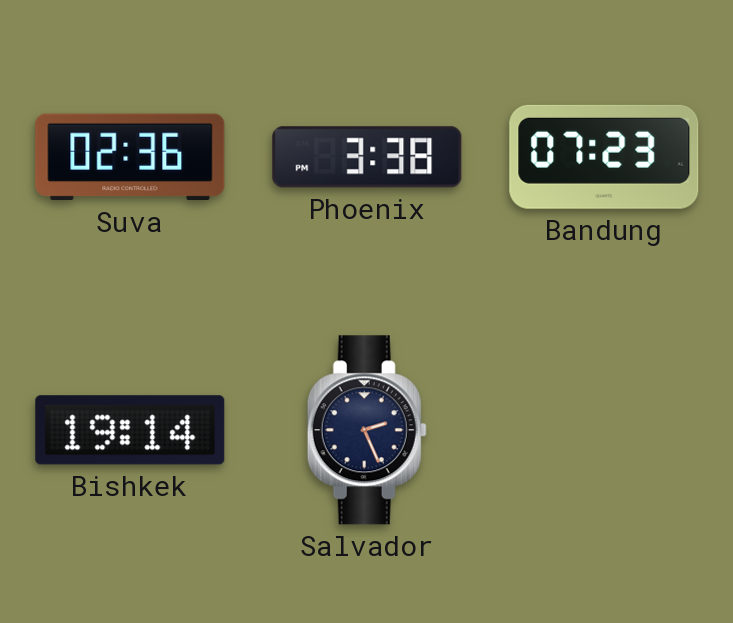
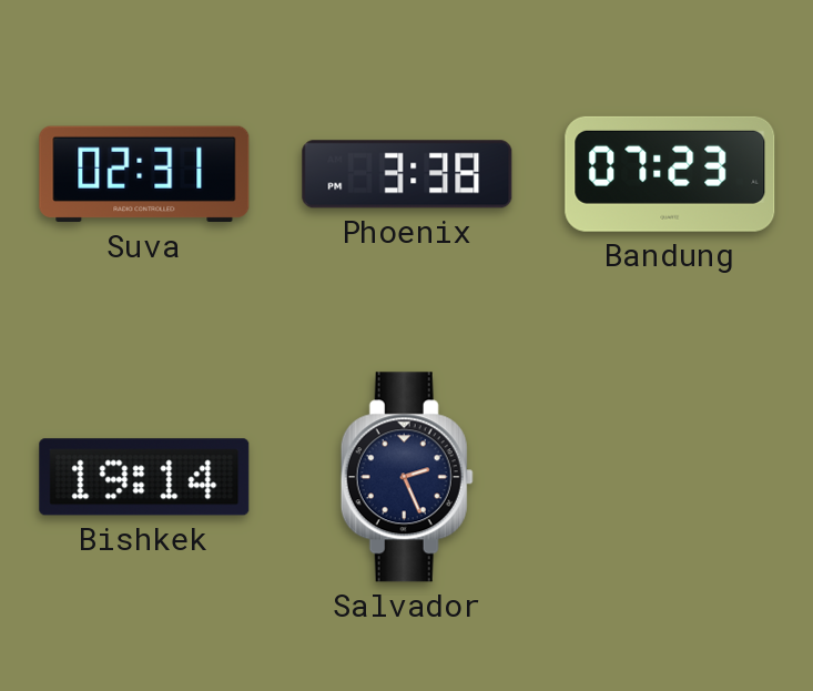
Suva: 02:36 -> 02:31 (144, 174)
